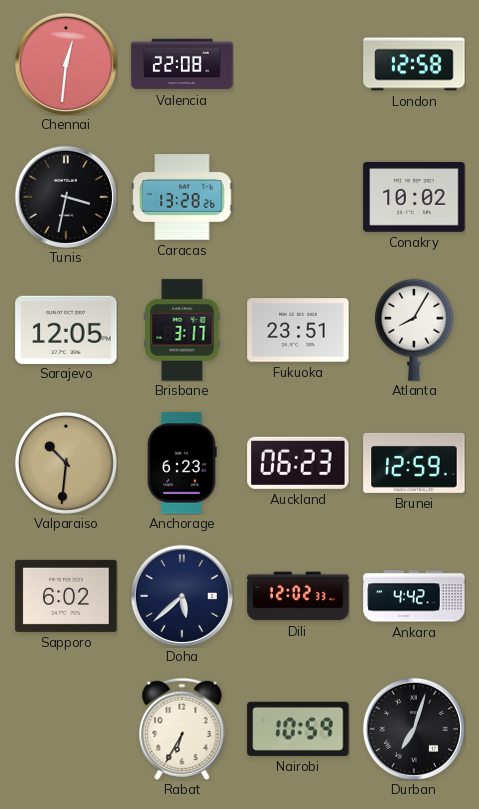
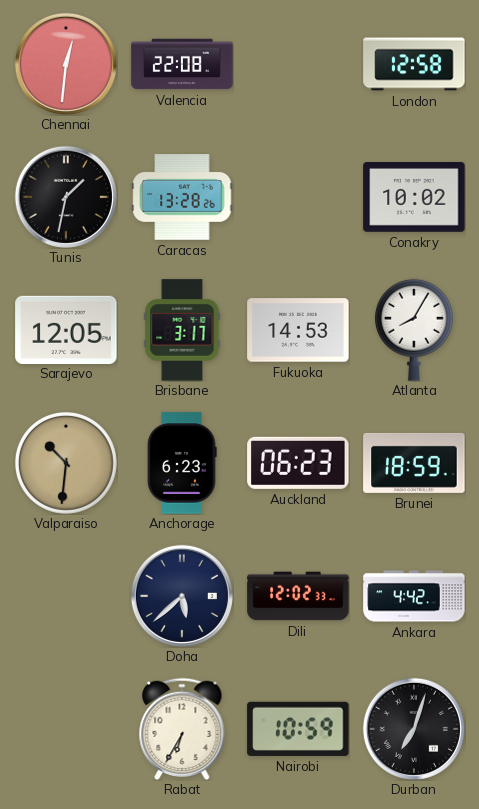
Tunis: 3:32 -> 1:32 (66, 197)
Fukuoka: 23:51 -> 14:53 (298, 330)
Brunei: 12:59 -> 18:59 (414, 463)
Sapporo: 6:02 -> none (66, 596)
